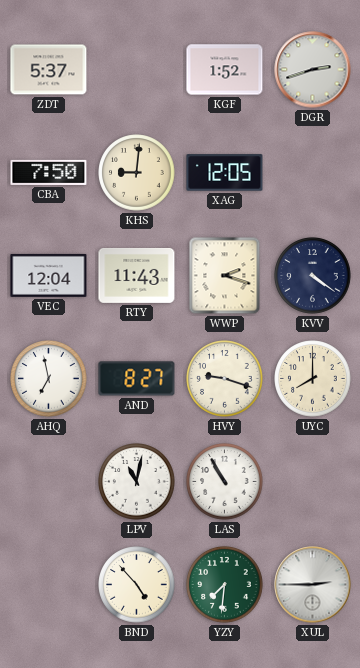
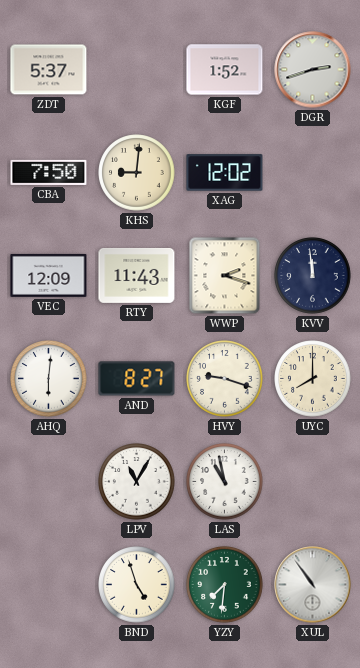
XAG: 12:05 -> 12:02 (225, 173)
VEC: 12:04 -> 12:09 (49, 275)
KVV: 4:21 -> 11:59 (313, 276)
AHQ: 6:58 -> 6:01 (49, 379)
LPV: 11:02 -> 11:05 (137, 482)
LAS: 10:55 -> 10:58 (225, 482)
BND: 4:53 -> 4:57 (137, 585)
XUL: 2:45 -> 10:54 (313, 585)
